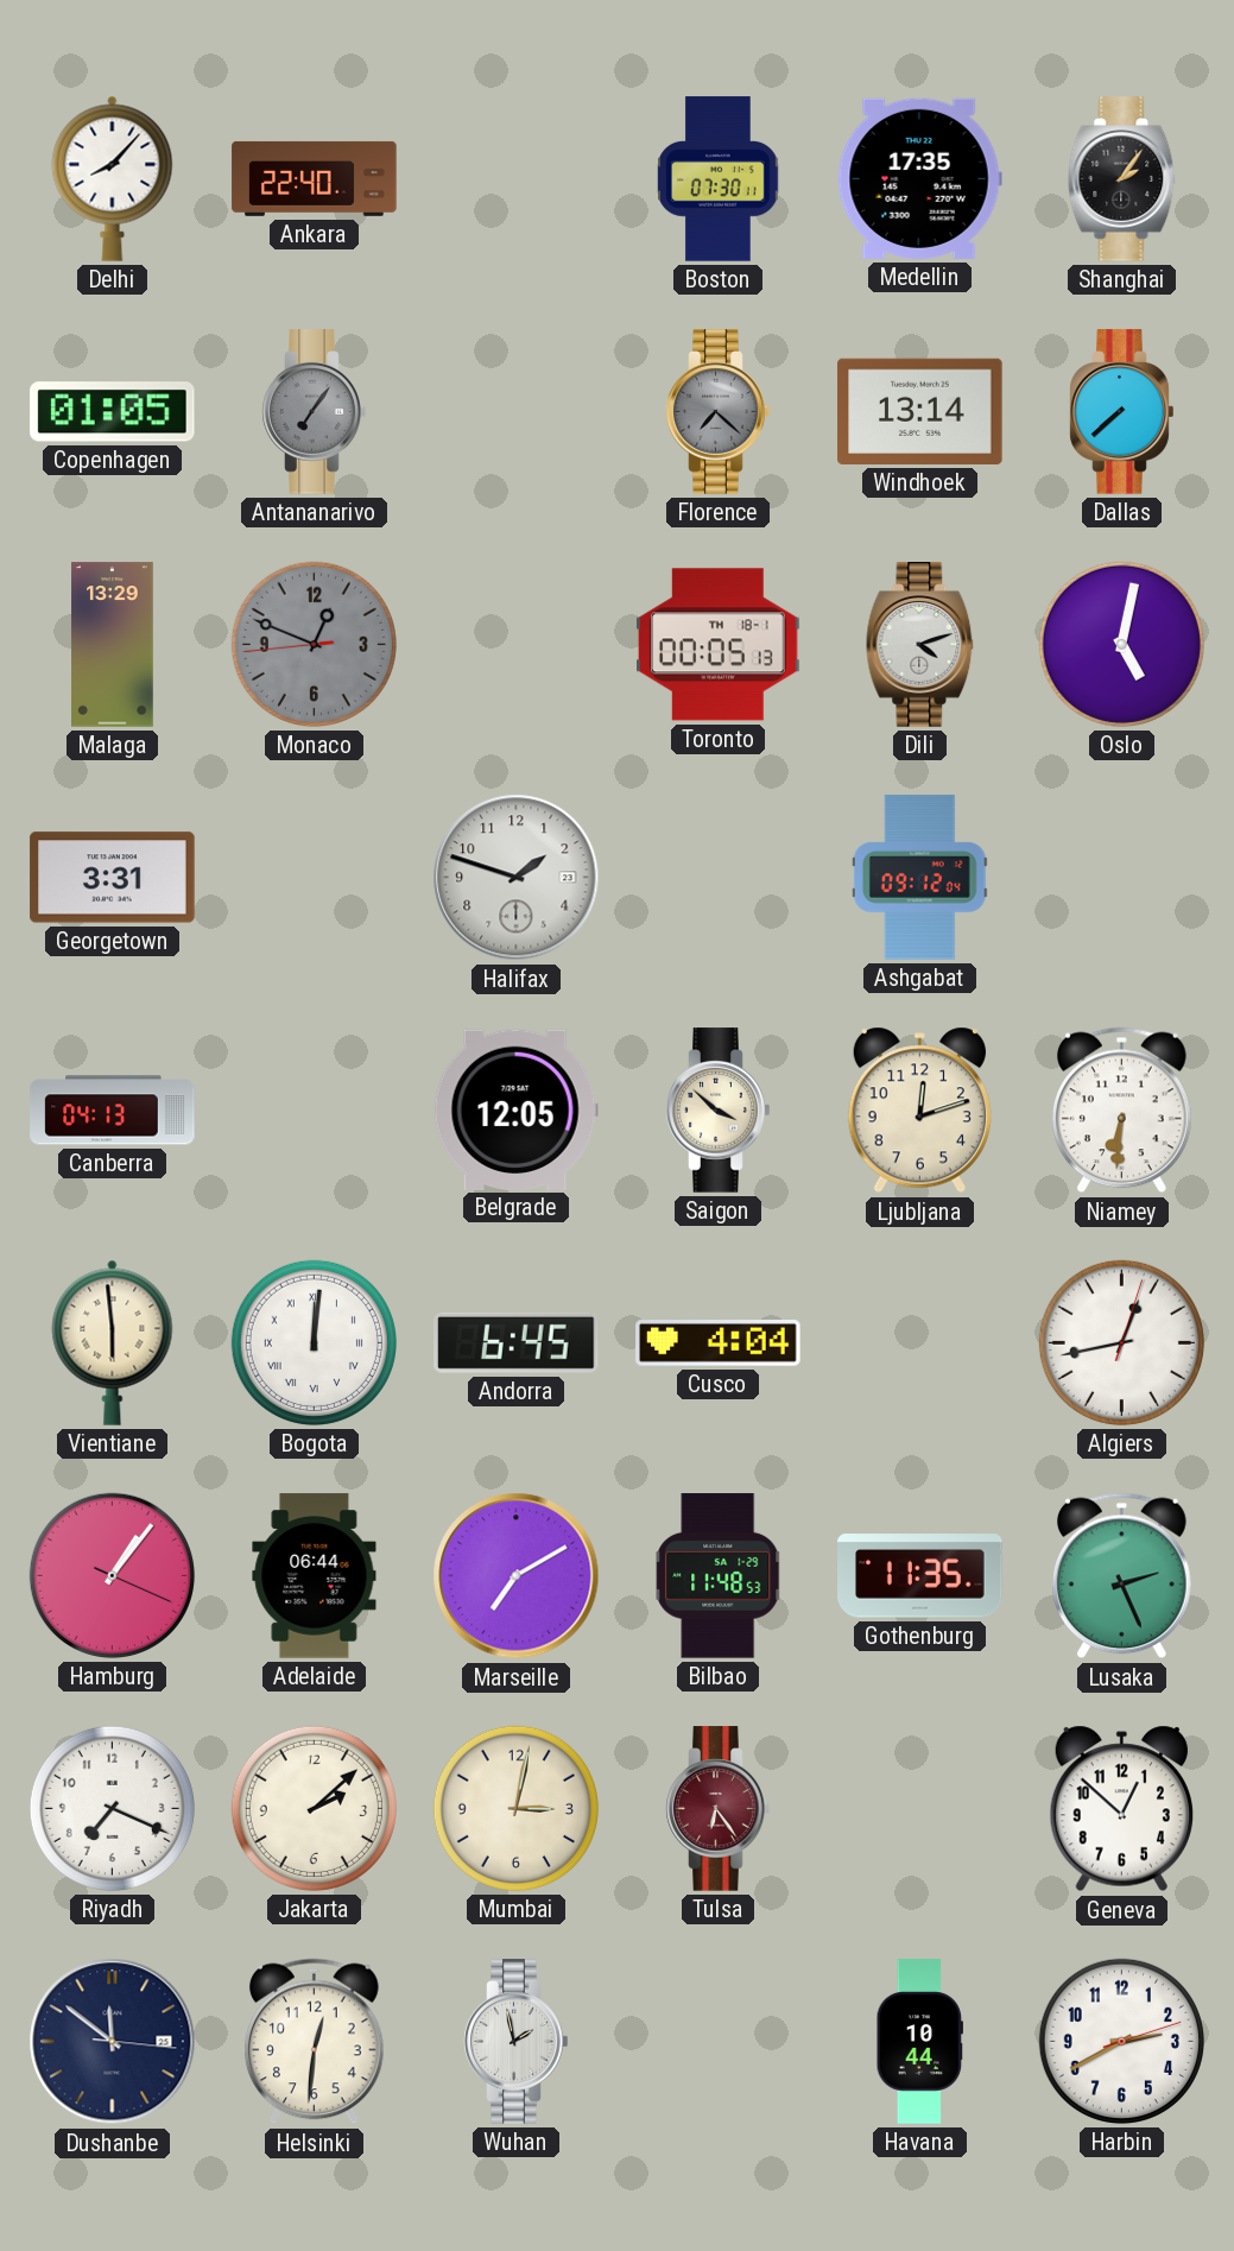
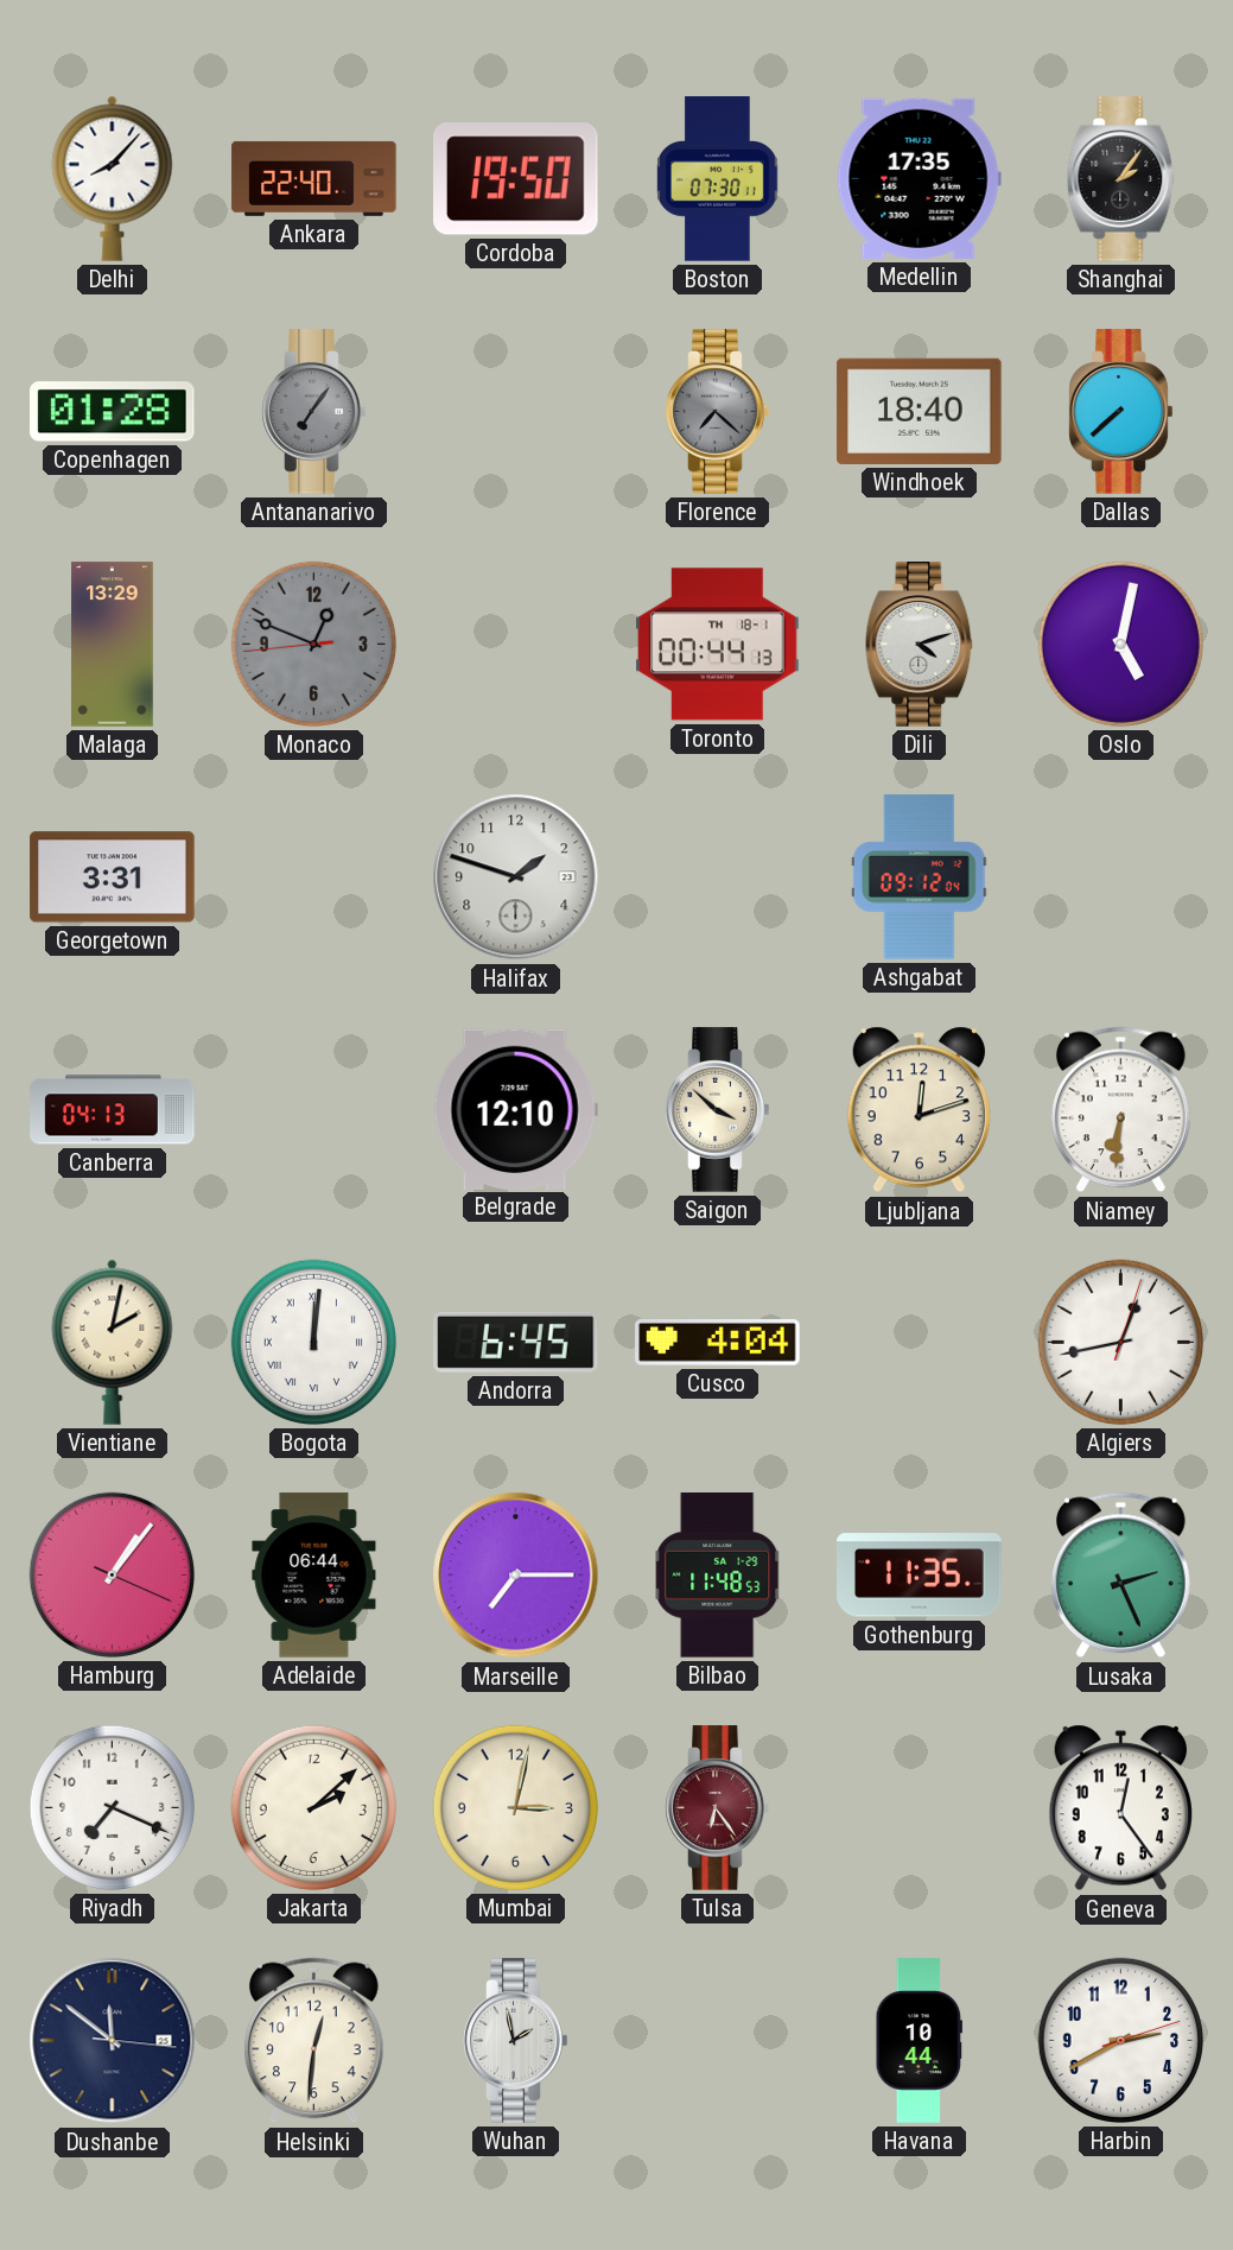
Cordoba: none -> 19:50 (516, 179)
Copenhagen: 01:05 -> 01:28 (113, 412)
Windhoek: 13:14 -> 18:40 (920, 411)
Toronto: 00:05 -> 00:44 (718, 645)
Belgrade: 12:05 -> 12:10 (515, 1109)
Vientiane: 5:59 -> 2:02 (113, 1342)
Marseille: 7:10 -> 7:15 (516, 1576)
Geneva: 12:52 -> 12:24 (1120, 1808)
